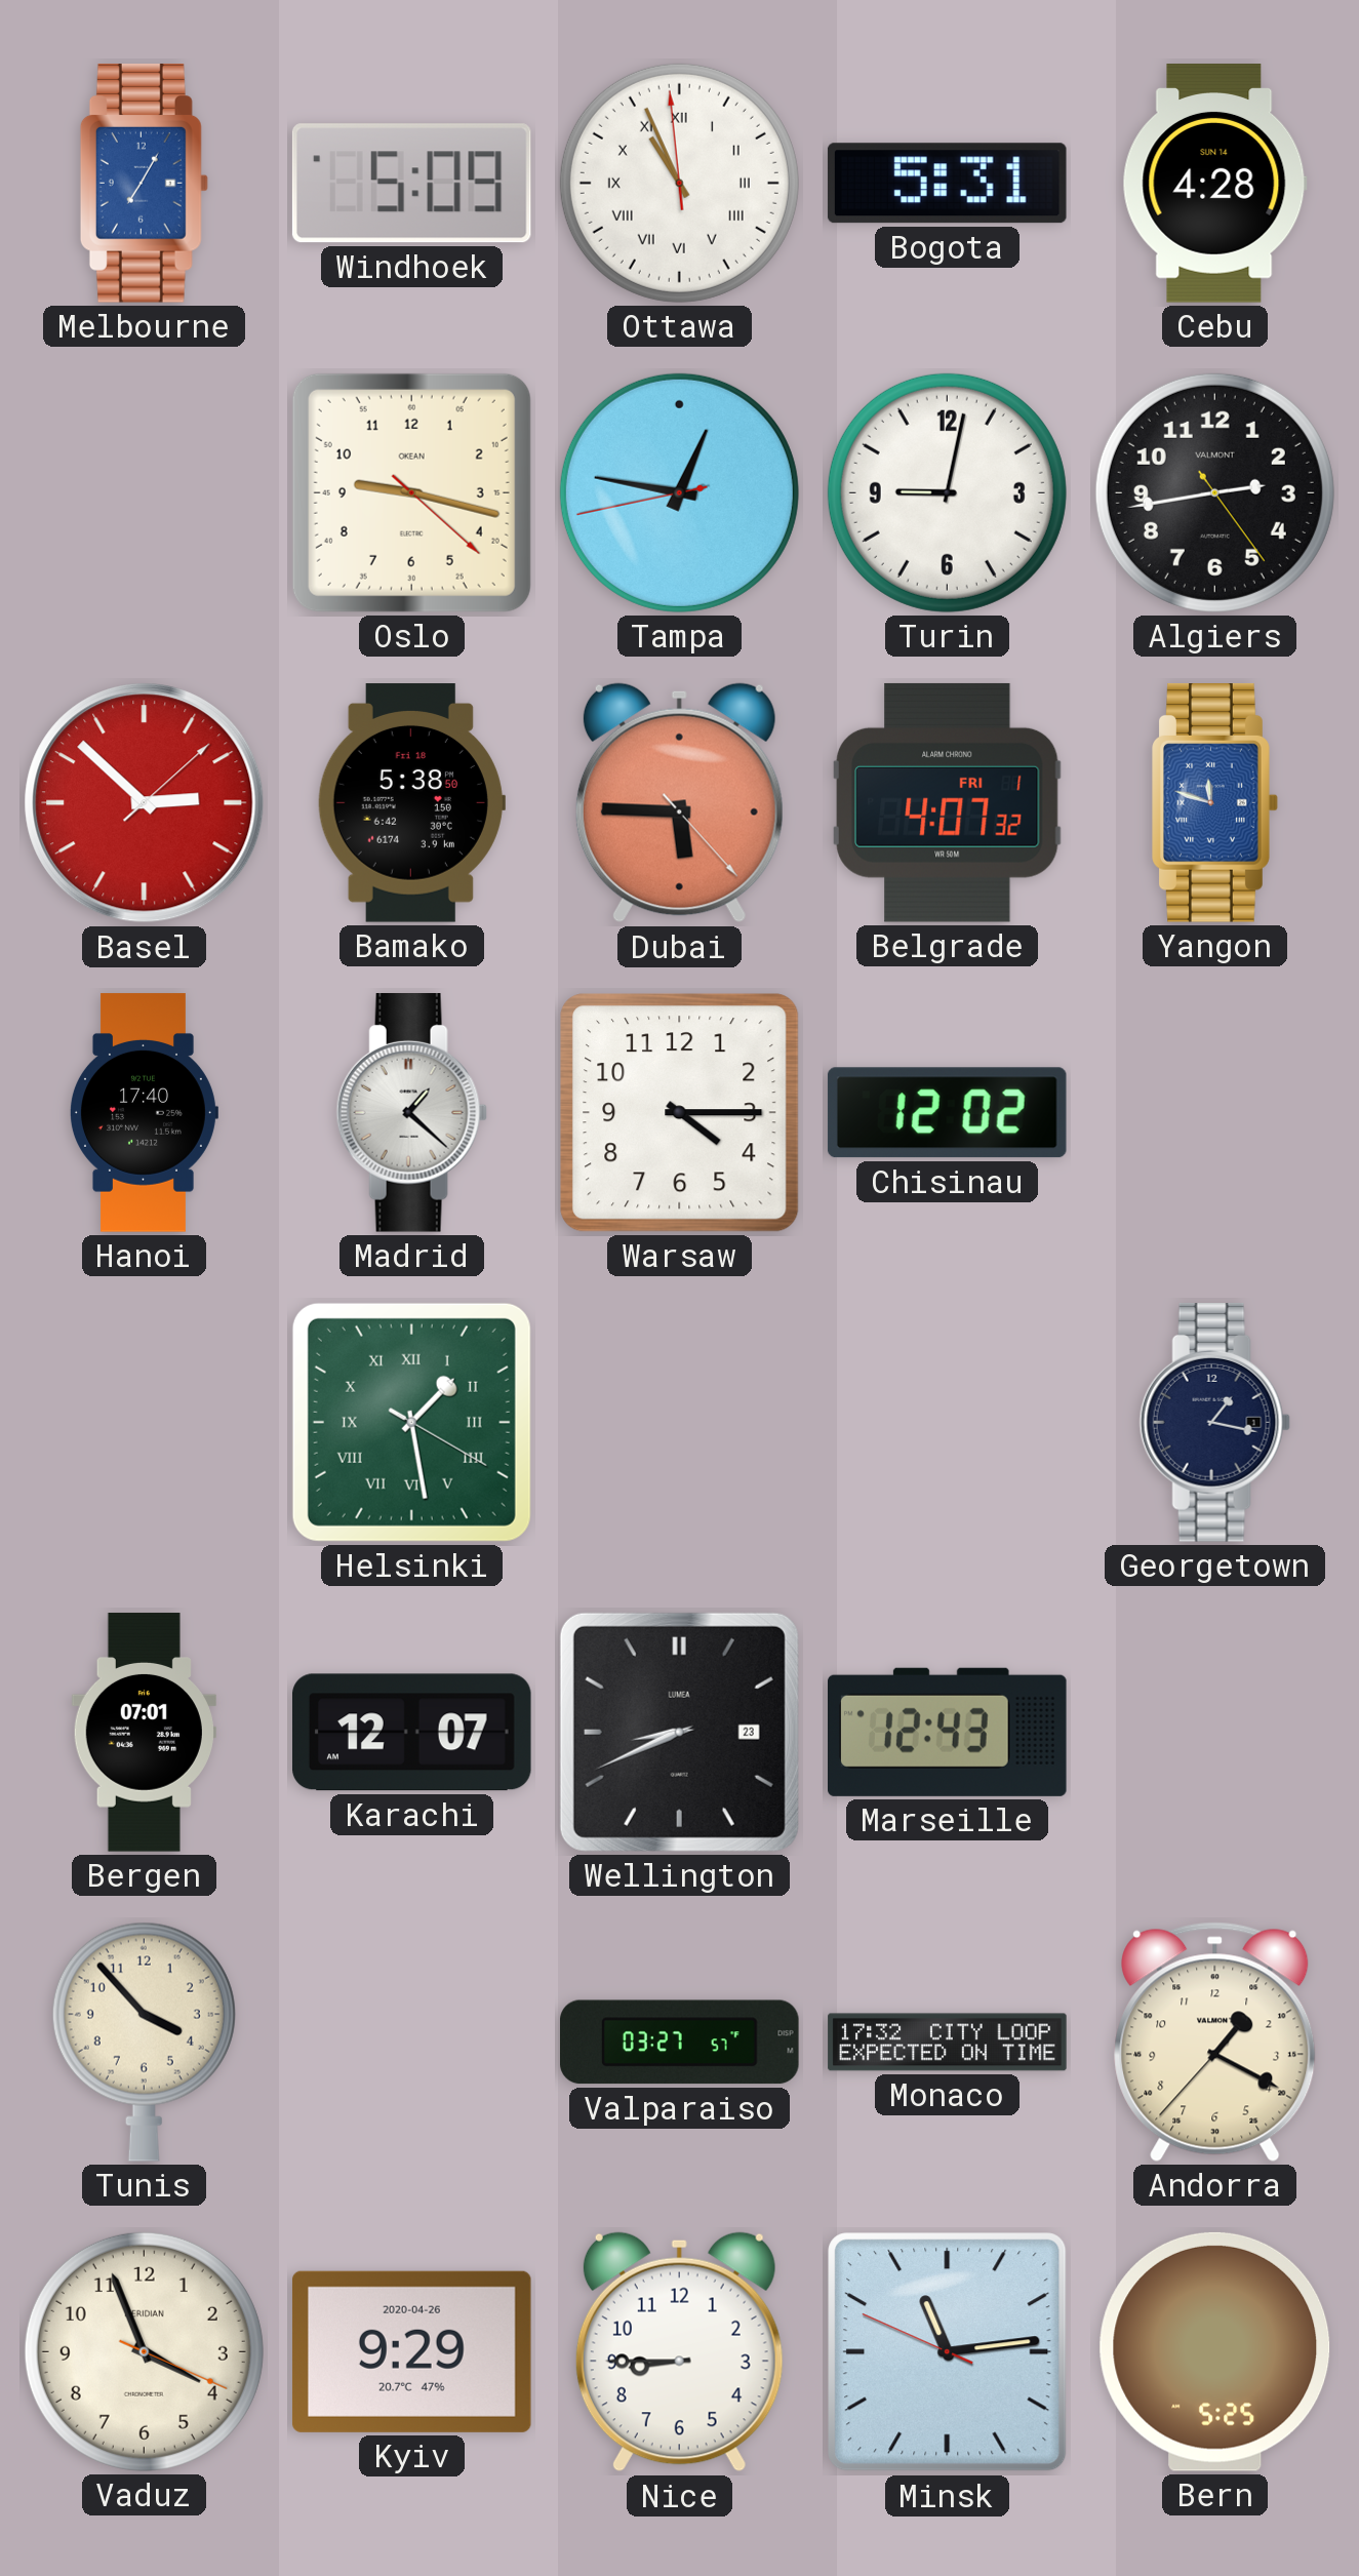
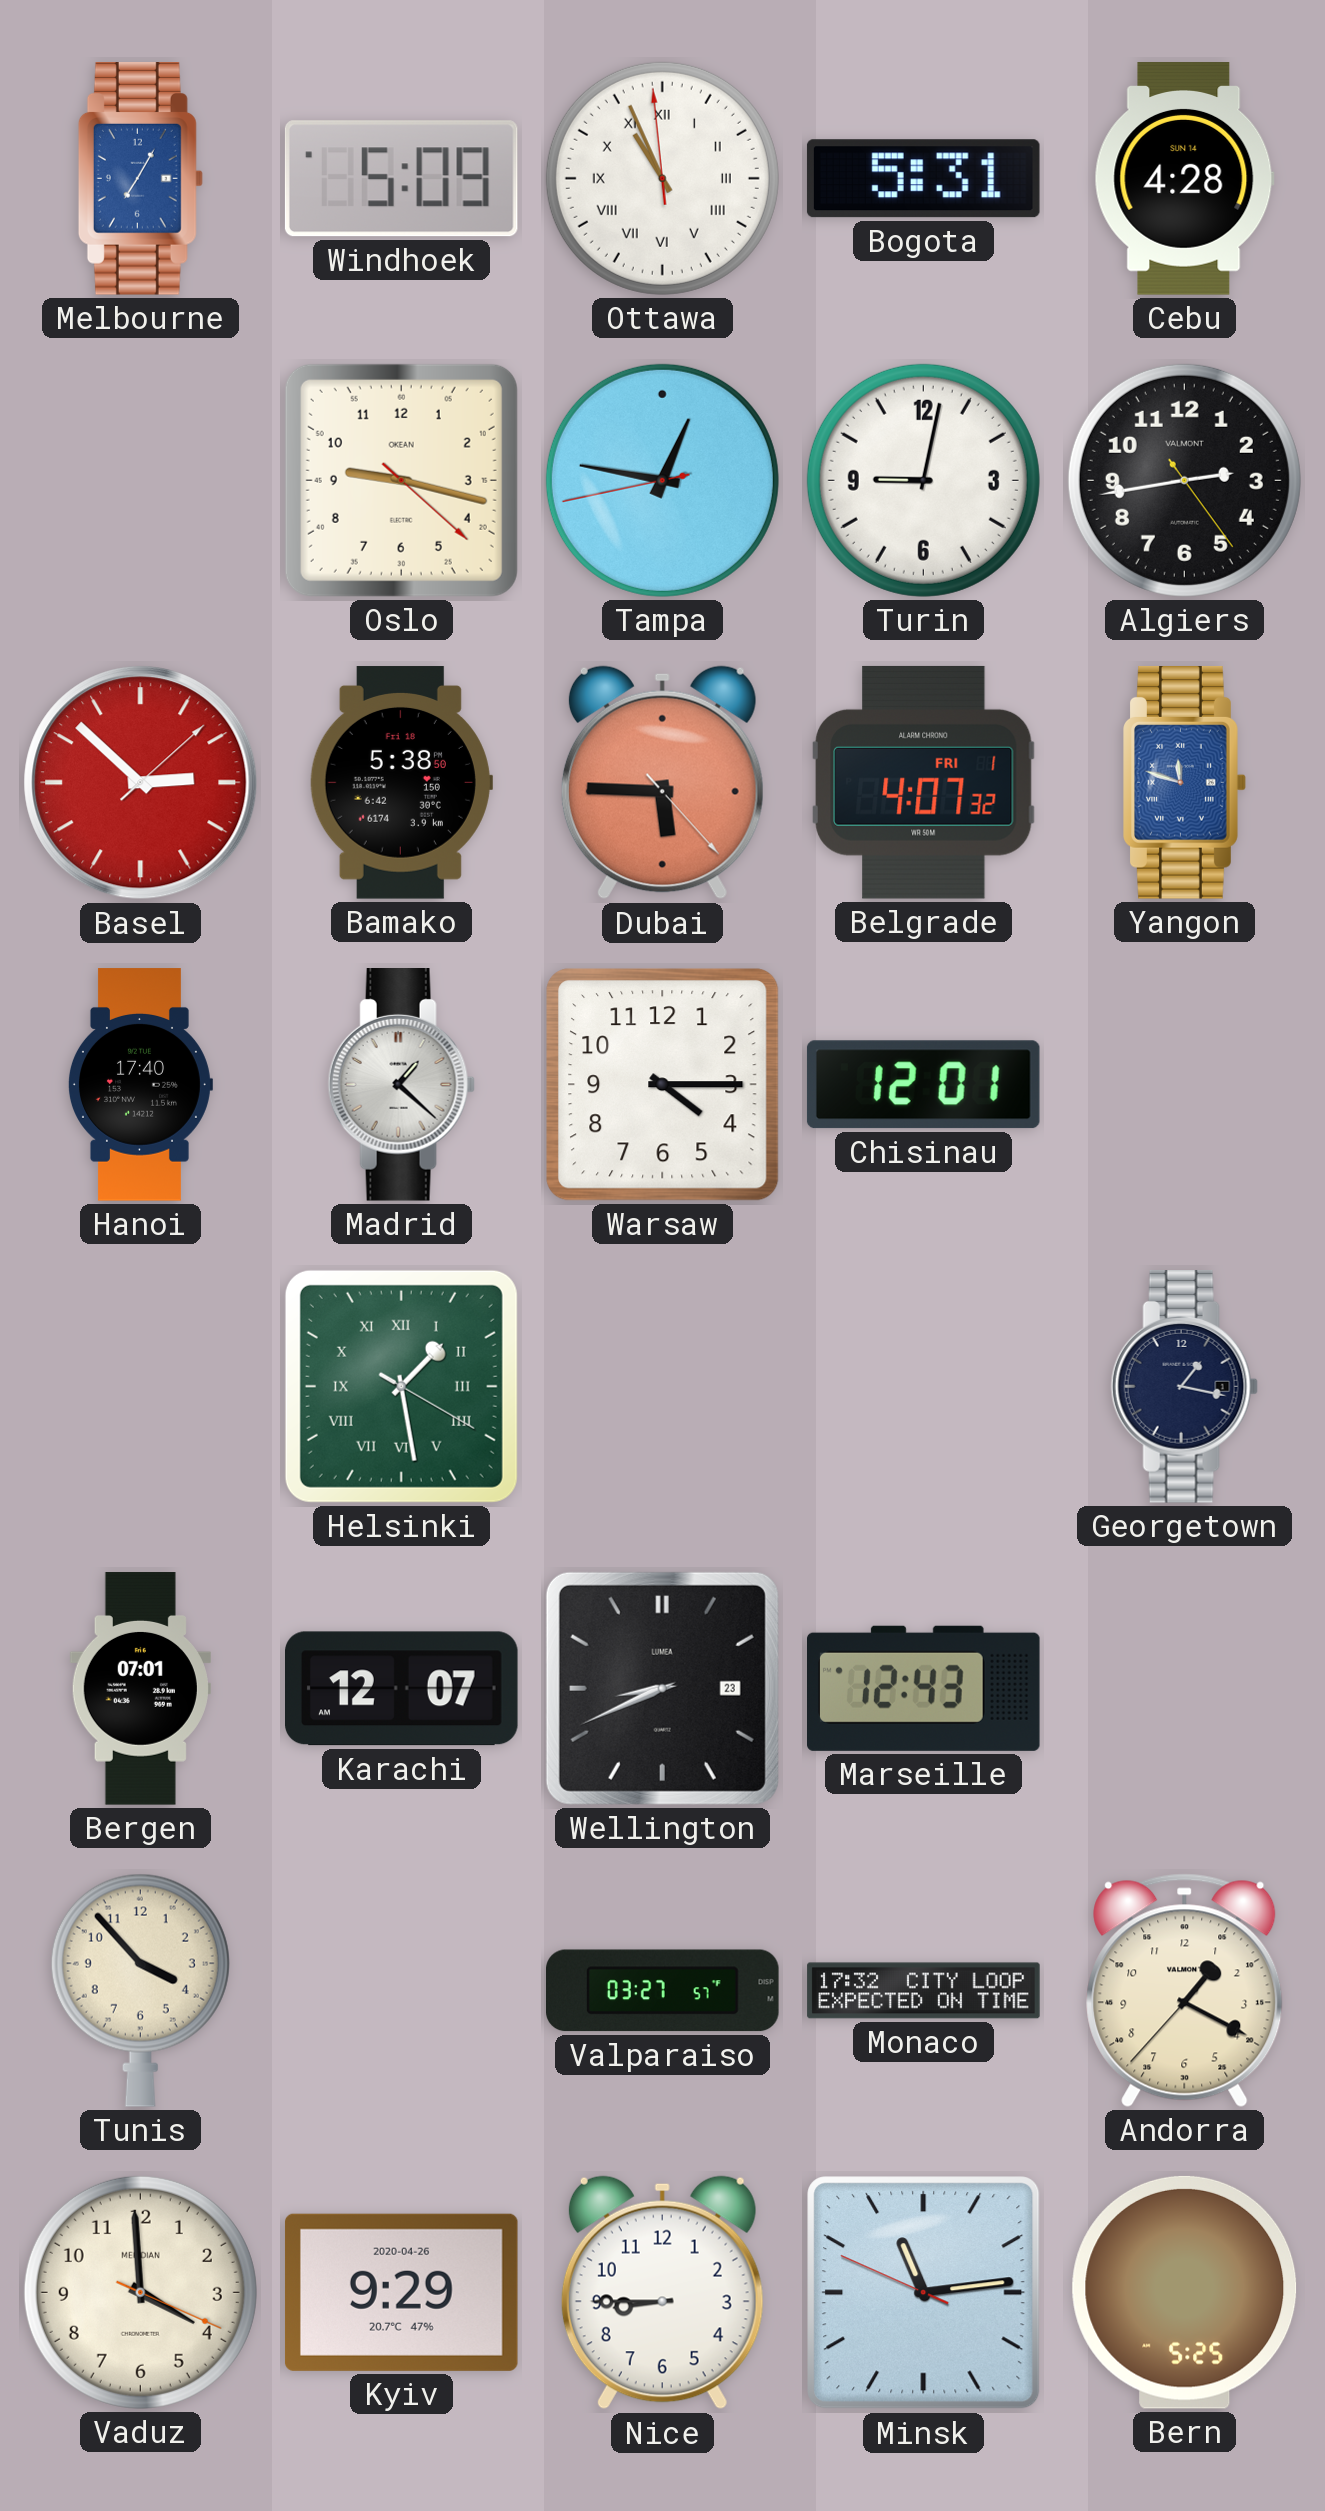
Chisinau: 12:02 -> 12:01 (923, 1085)
Vaduz: 3:56 -> 3:59 (140, 2292)
